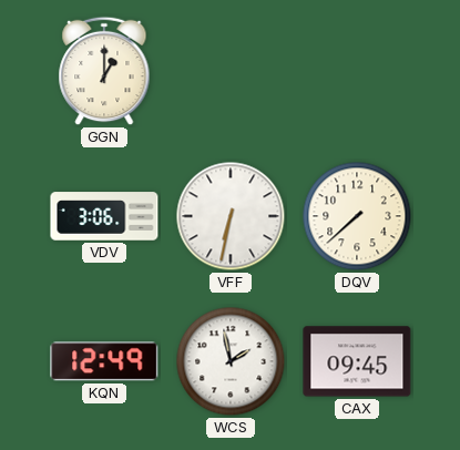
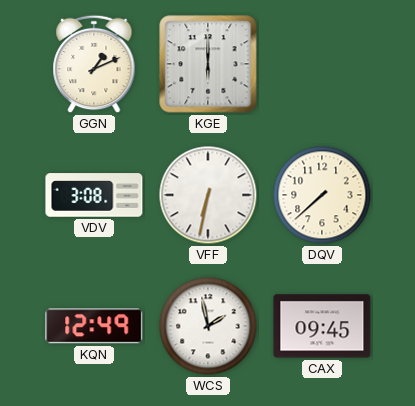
GGN: 1:00 -> 1:11 (94, 64)
KGE: none -> 6:00 (208, 64)
VDV: 3:06 -> 3:08 (94, 195)
